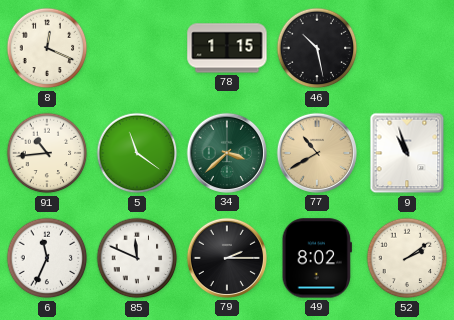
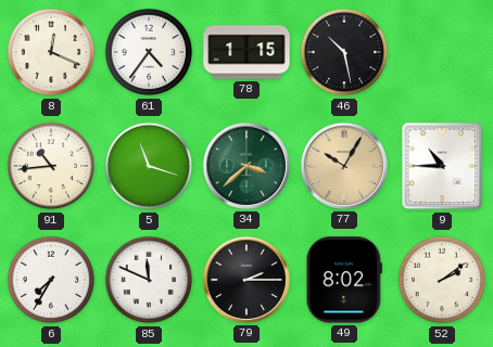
61: none -> 4:36 (149, 52)
5: 11:21 -> 11:18 (149, 166)
77: 10:40 -> 10:05 (344, 166)
9: 10:57 -> 10:45 (442, 166)
6: 11:34 -> 7:35 (51, 280)
